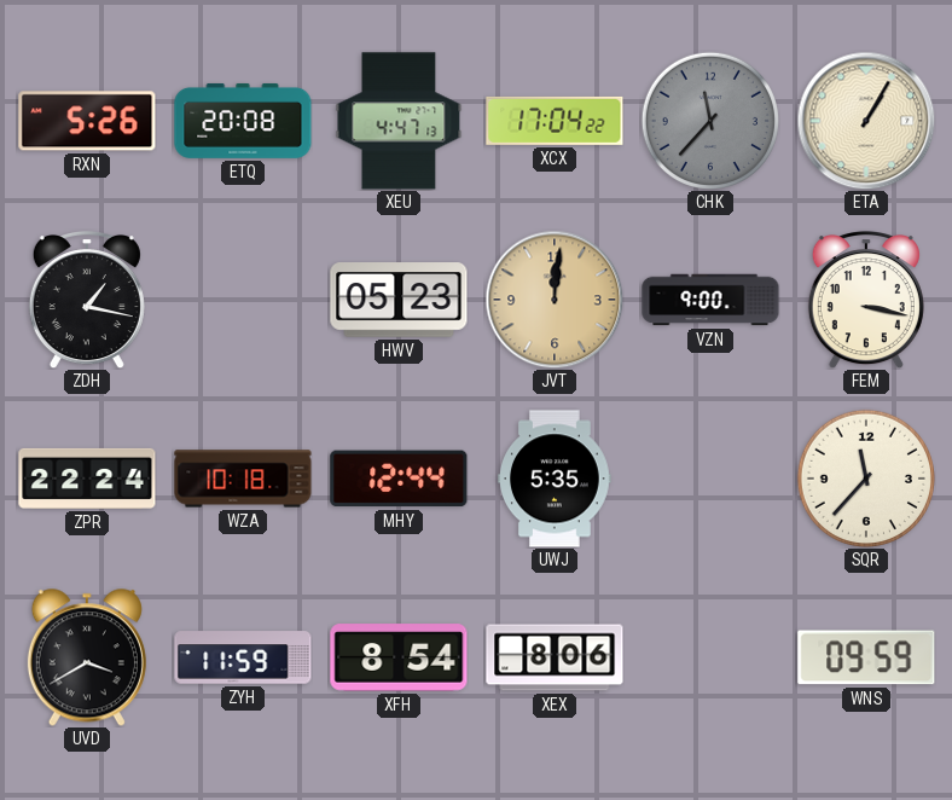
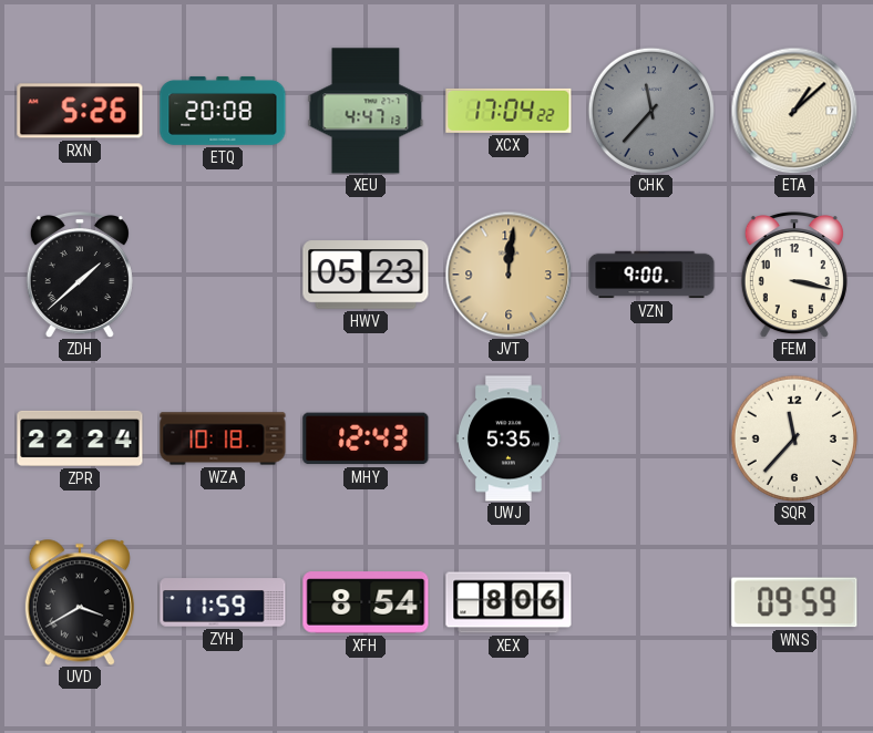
ETA: 1:05 -> 1:08 (794, 111)
ZDH: 1:17 -> 1:38 (80, 276)
MHY: 12:44 -> 12:43 (366, 438)
